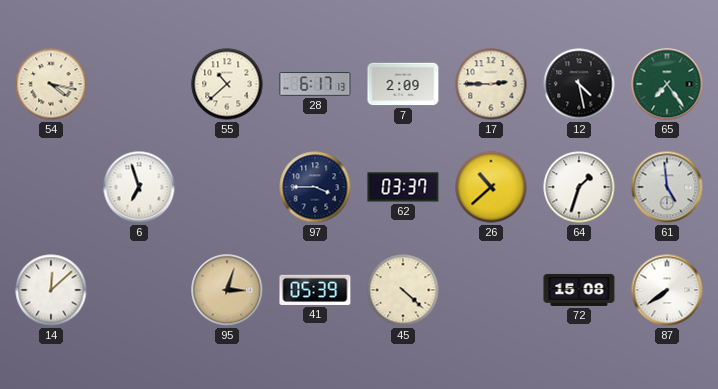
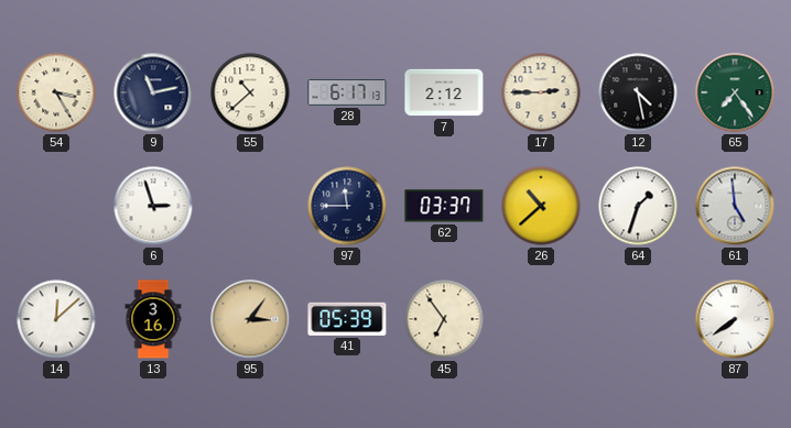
54: 4:17 -> 3:25 (56, 92)
9: none -> 11:13 (153, 92)
7: 2:09 -> 2:12 (444, 92)
6: 6:57 -> 2:57 (153, 206)
97: 3:45 -> 11:45 (347, 206)
13: none -> 3:16 (153, 319)
95: 3:03 -> 3:06 (250, 319)
45: 4:22 -> 6:54 (444, 319)
72: 15:08 -> none (579, 290)
